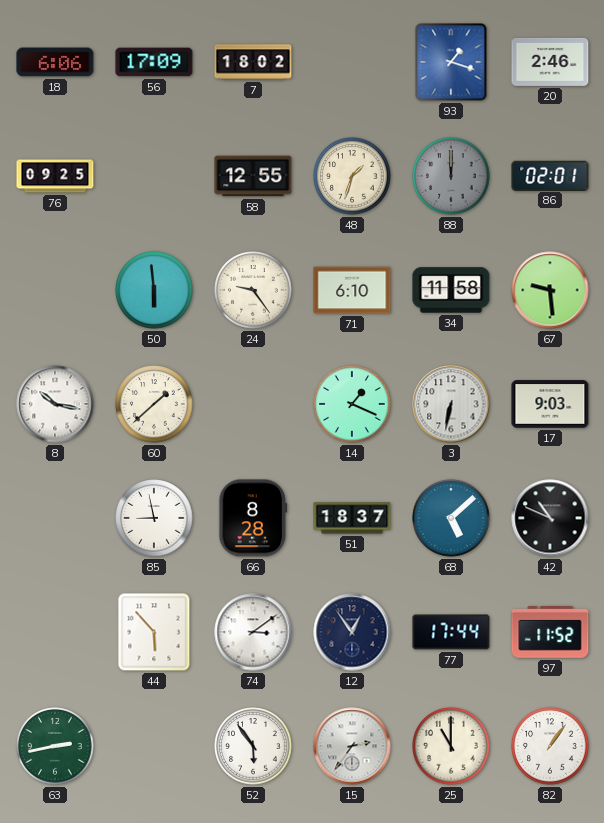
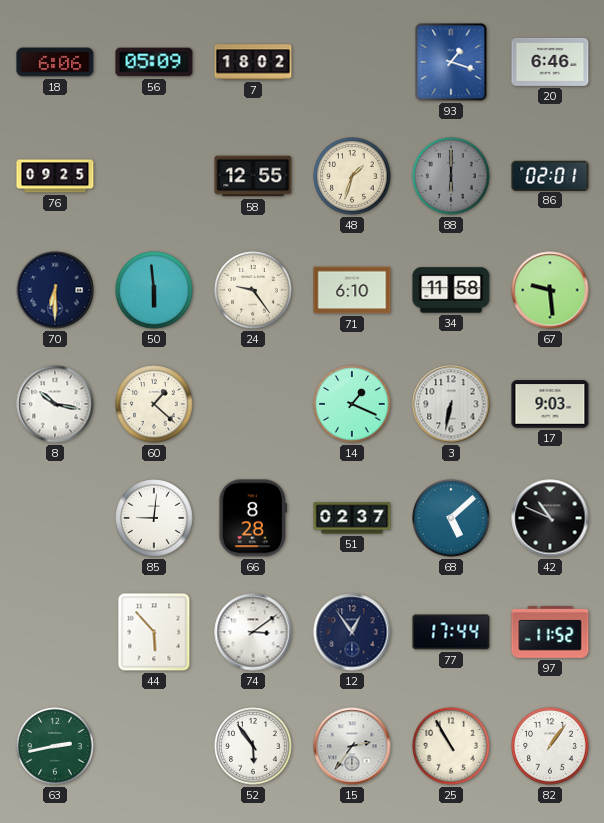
56: 17:09 -> 05:09 (154, 62)
20: 2:46 -> 6:46 (550, 62)
88: 12:00 -> 6:00 (451, 176)
70: none -> 6:30 (55, 290)
60: 1:38 -> 1:22 (154, 404)
85: 8:58 -> 9:01 (154, 518)
51: 18:37 -> 02:37 (352, 518)
25: 11:00 -> 10:55 (451, 746)
